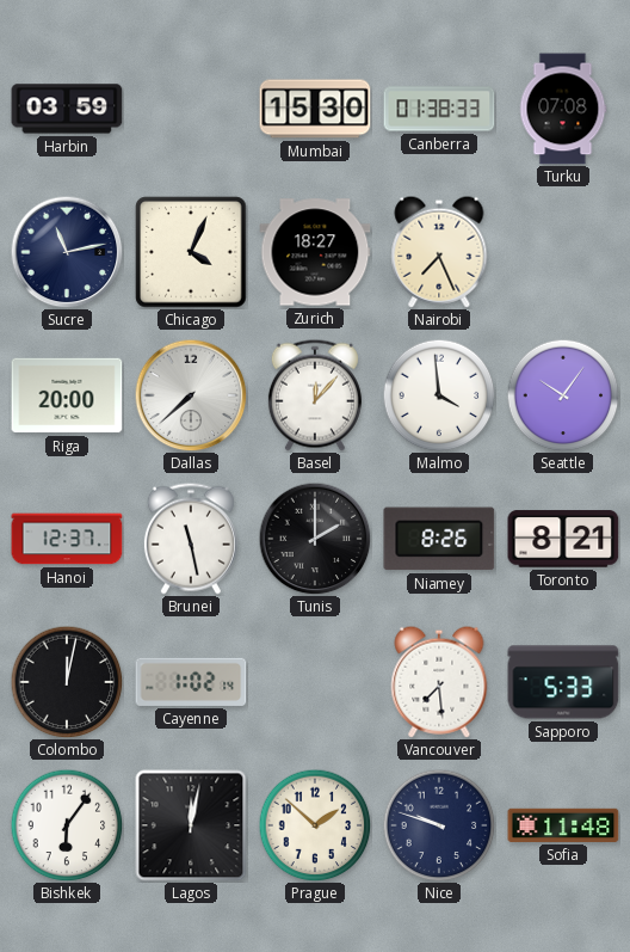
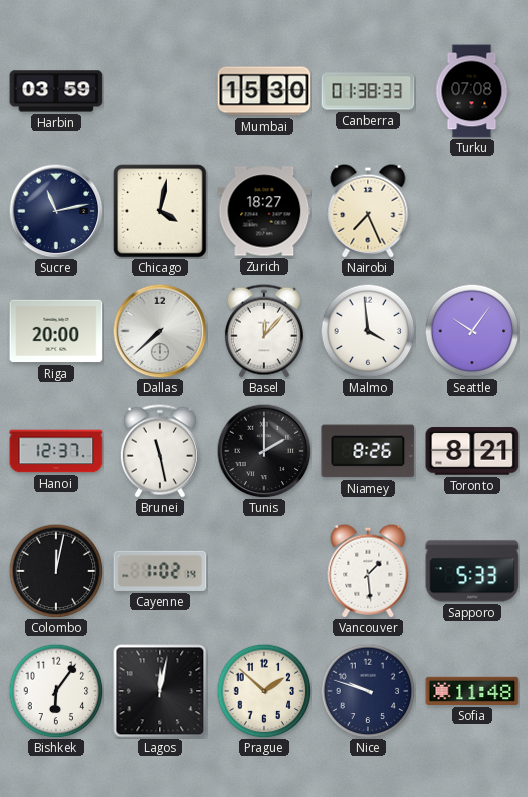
Chicago: 4:04 -> 4:02 (160, 211)
Vancouver: 7:29 -> 1:29 (368, 571)
